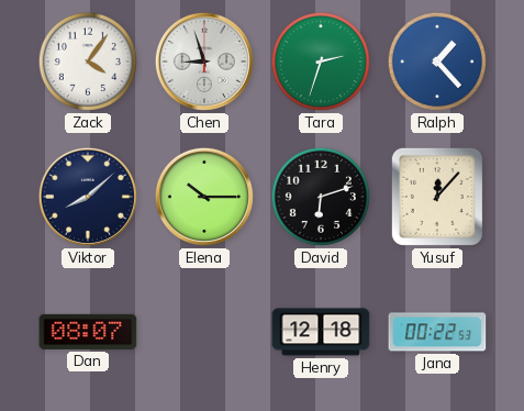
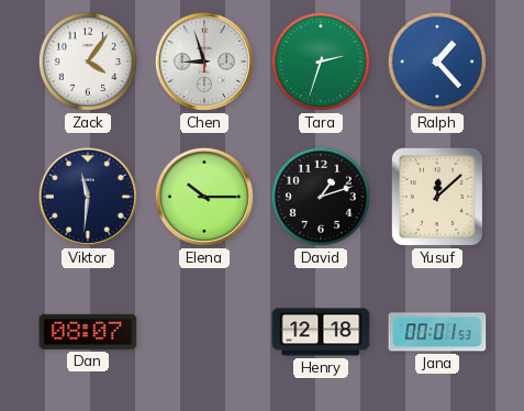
Viktor: 8:08 -> 11:31 (88, 197)
David: 6:12 -> 1:12 (321, 197)
Yusuf: 12:07 -> 12:08 (437, 197)
Jana: 00:22 -> 00:01 (437, 332)
